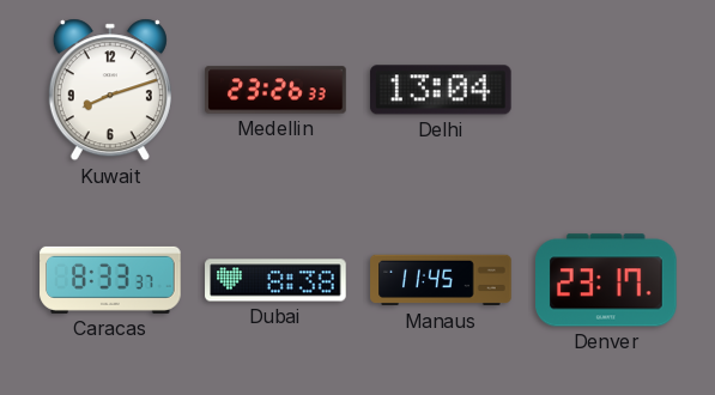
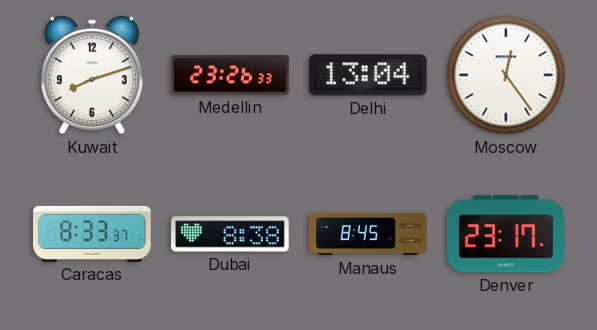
Moscow: none -> 12:24 (506, 75)
Manaus: 11:45 -> 8:45 (368, 234)
